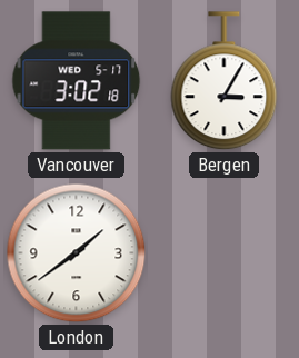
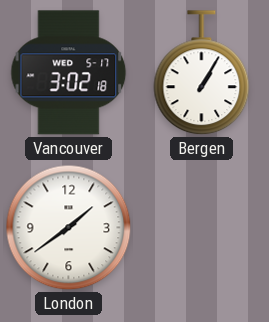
Bergen: 3:05 -> 1:05 (202, 73)
